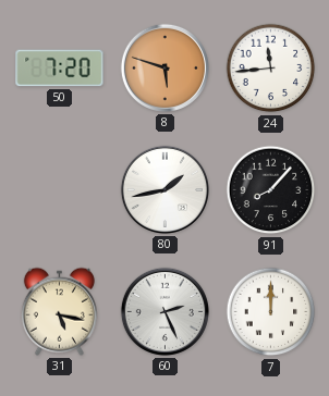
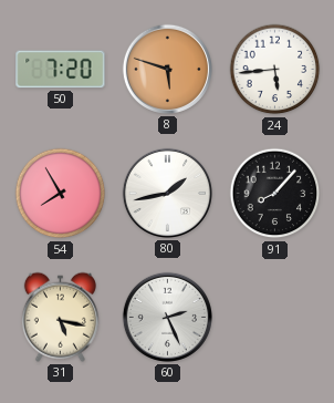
24: 11:44 -> 5:44 (275, 70)
54: none -> 7:55 (61, 194)
7: 12:00 -> none (271, 312)
